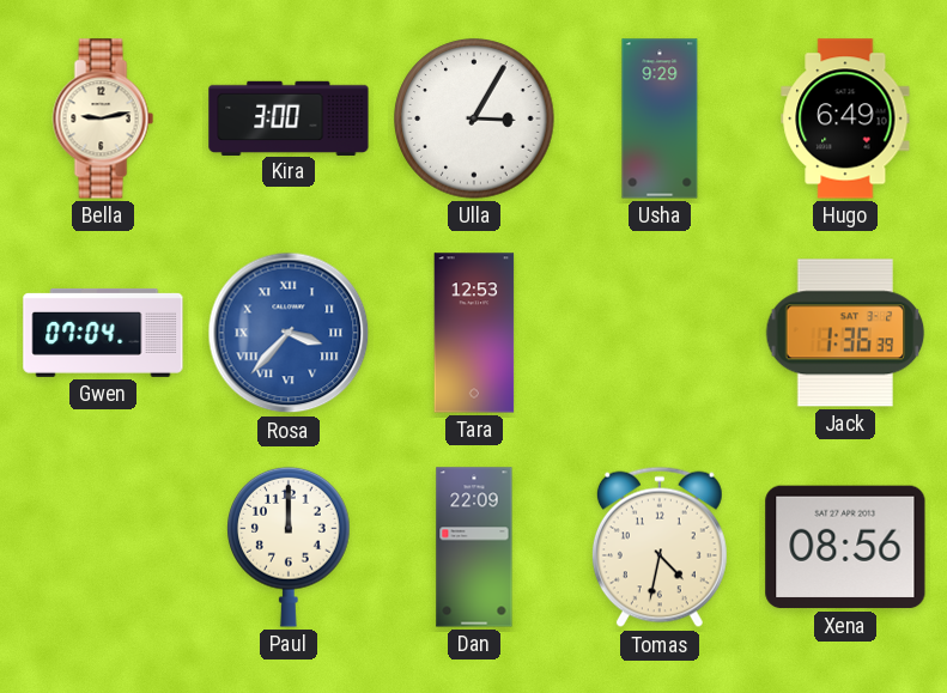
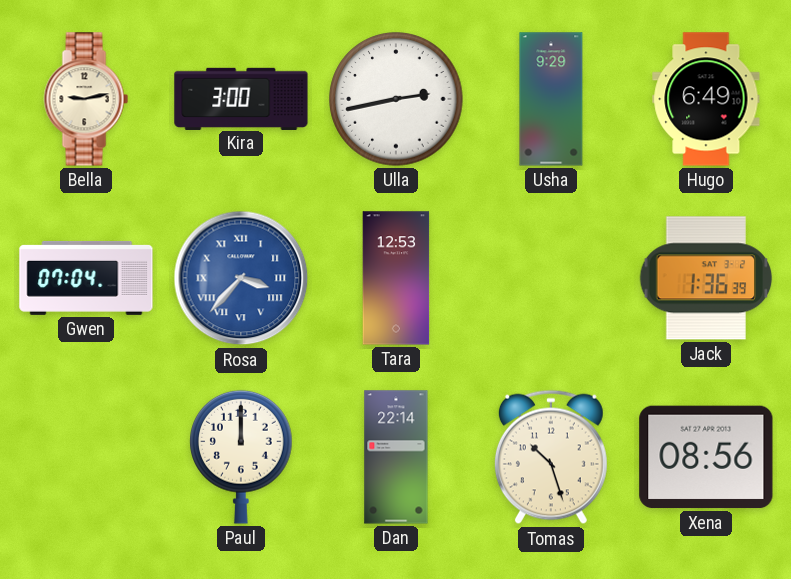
Ulla: 3:05 -> 2:43 (396, 99)
Dan: 22:09 -> 22:14 (396, 457)
Tomas: 4:32 -> 10:27 (551, 457)
